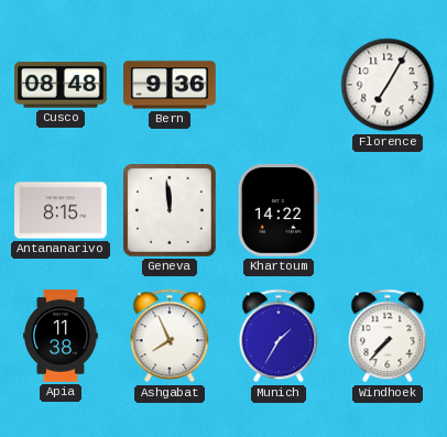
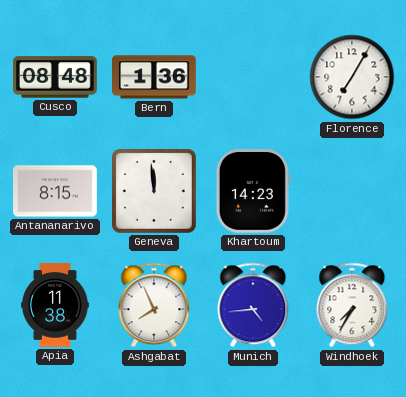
Bern: 9:36 -> 1:36 (154, 77)
Khartoum: 14:22 -> 14:23 (253, 192)
Munich: 1:35 -> 4:44 (253, 305)
Windhoek: 7:37 -> 7:35 (352, 305)
